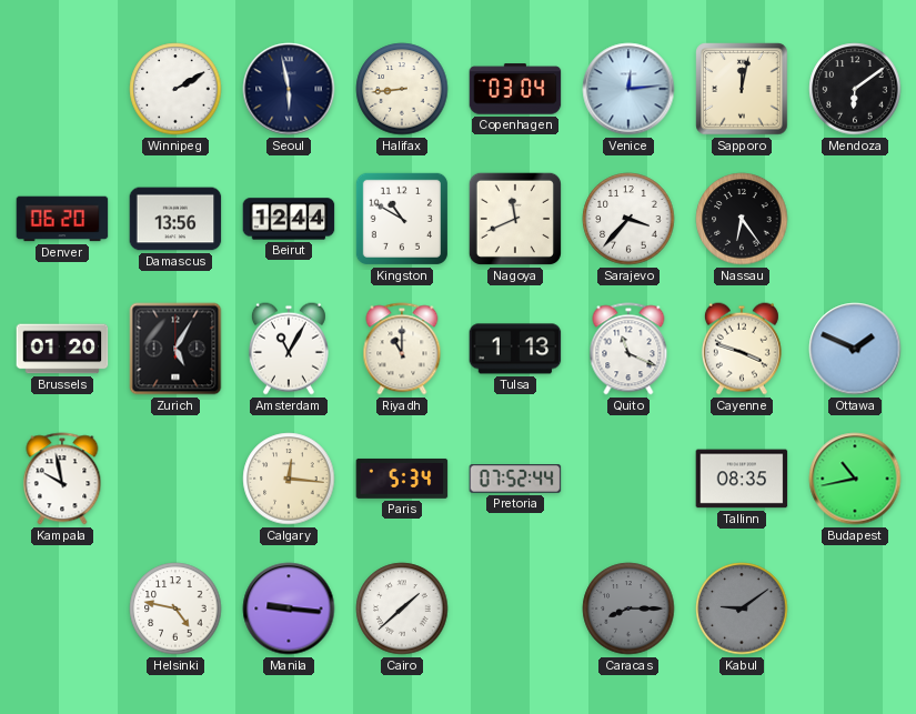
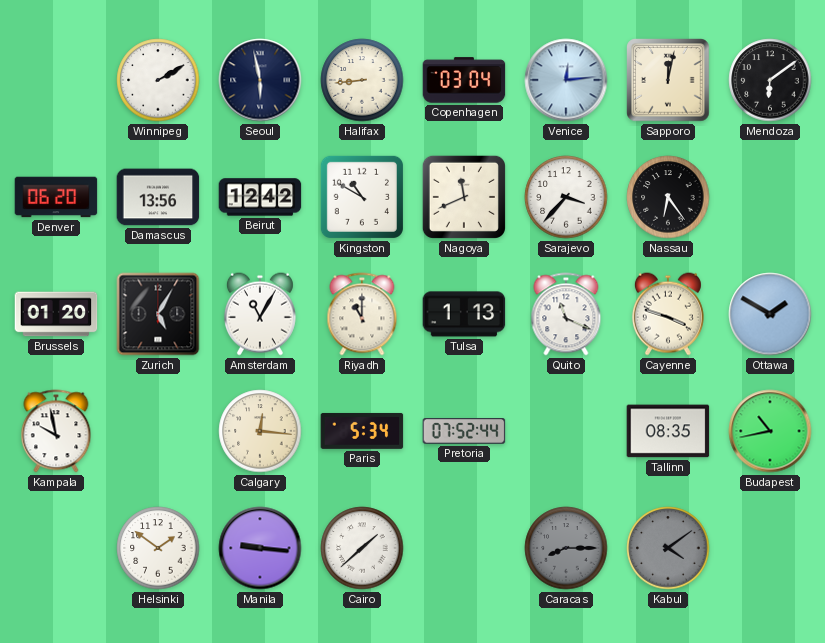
Beirut: 12:44 -> 12:42 (260, 197)
Ottawa: 1:49 -> 1:50 (770, 314)
Helsinki: 4:47 -> 1:51 (158, 548)
Kabul: 9:09 -> 4:09 (668, 548)
